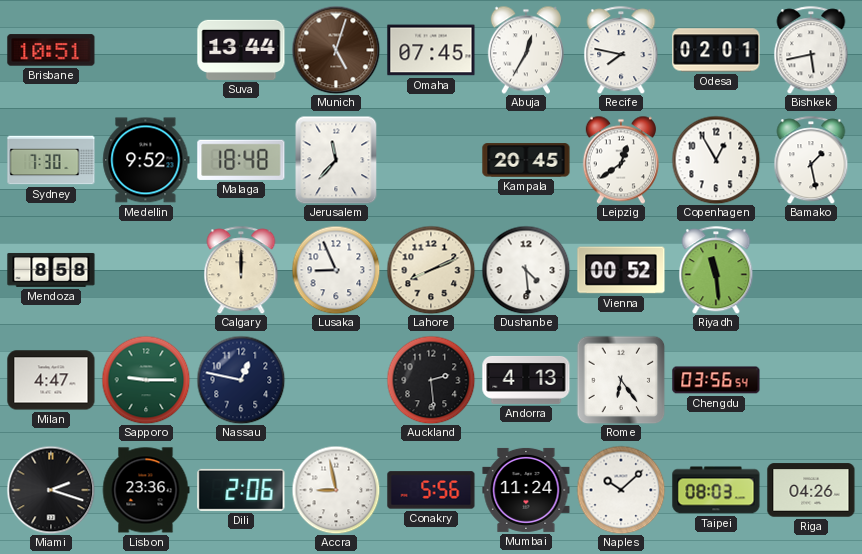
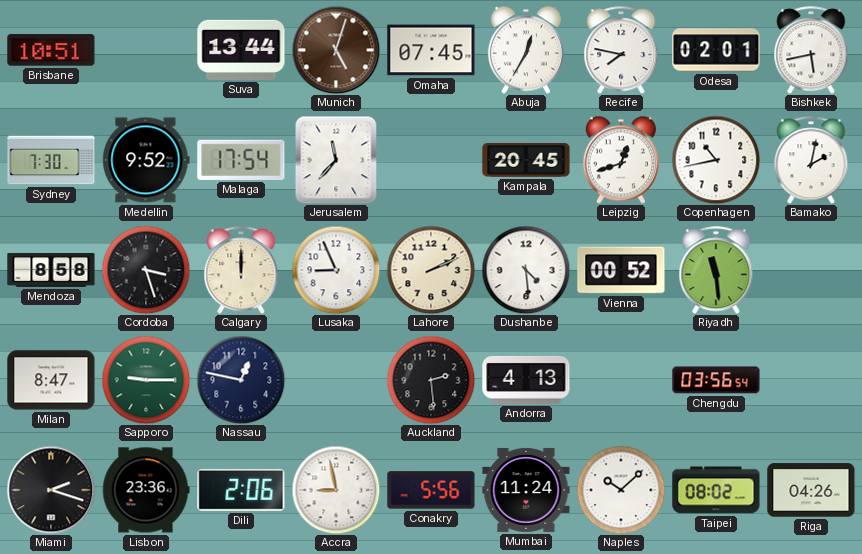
Malaga: 18:48 -> 17:54 (241, 160)
Leipzig: 12:39 -> 12:42 (621, 160)
Copenhagen: 12:55 -> 10:43 (716, 160)
Bamako: 1:28 -> 2:02 (811, 160)
Cordoba: none -> 3:27 (146, 270)
Lahore: 8:11 -> 2:11 (431, 270)
Milan: 4:47 -> 8:47 (51, 380)
Rome: 6:24 -> none (621, 380)
Taipei: 08:03 -> 08:02 (716, 490)
